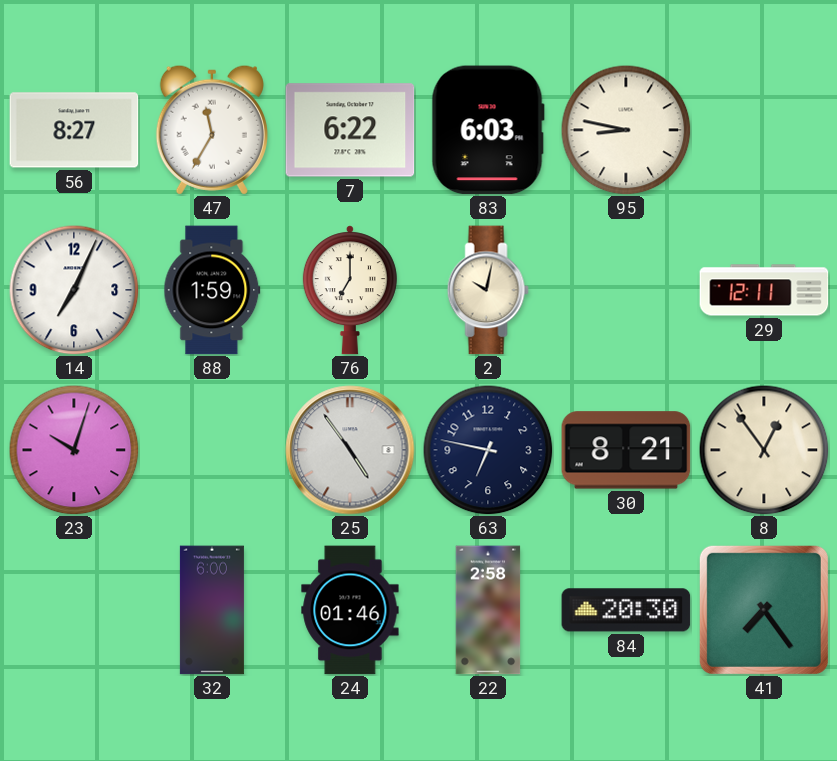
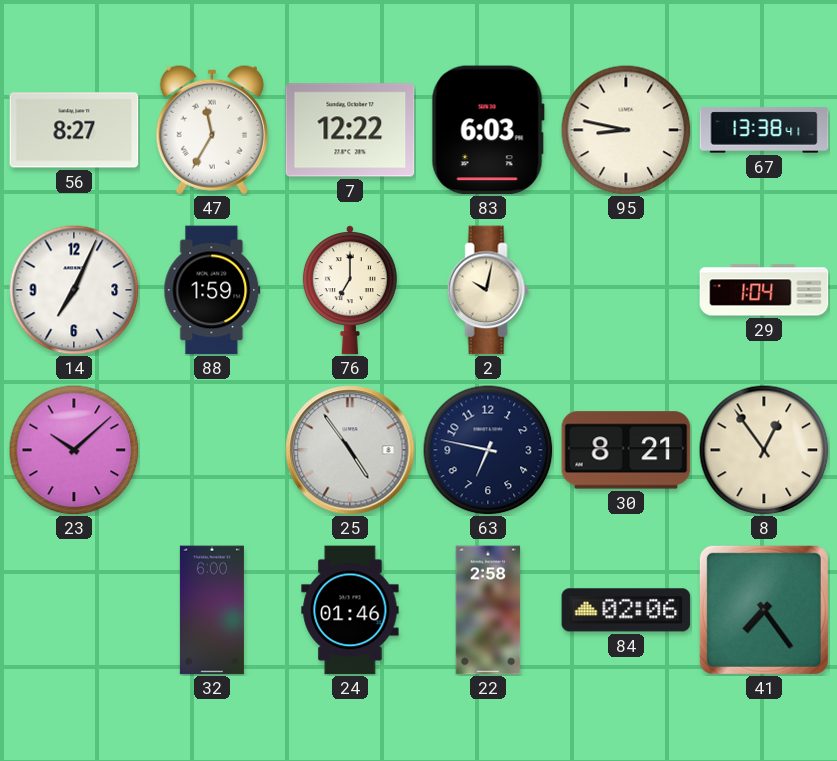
7: 6:22 -> 12:22 (350, 130)
67: none -> 13:38 (764, 130)
29: 12:11 -> 1:04 (764, 290)
23: 10:03 -> 10:08 (74, 450)
84: 20:30 -> 02:06 (626, 610)
